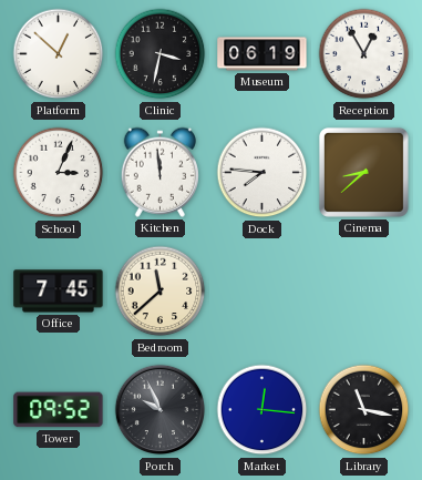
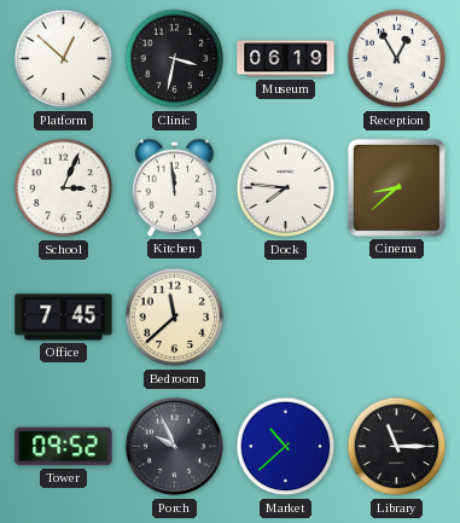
Market: 12:16 -> 10:38 (286, 447)
Library: 11:17 -> 11:15 (397, 447)
